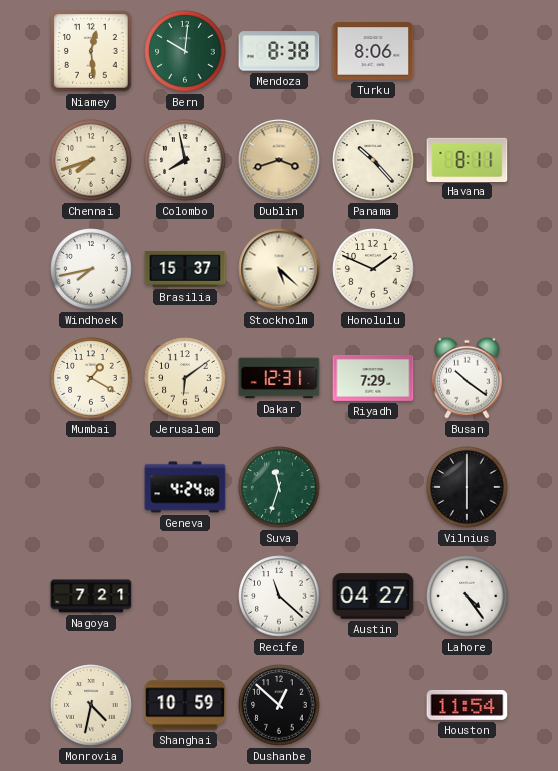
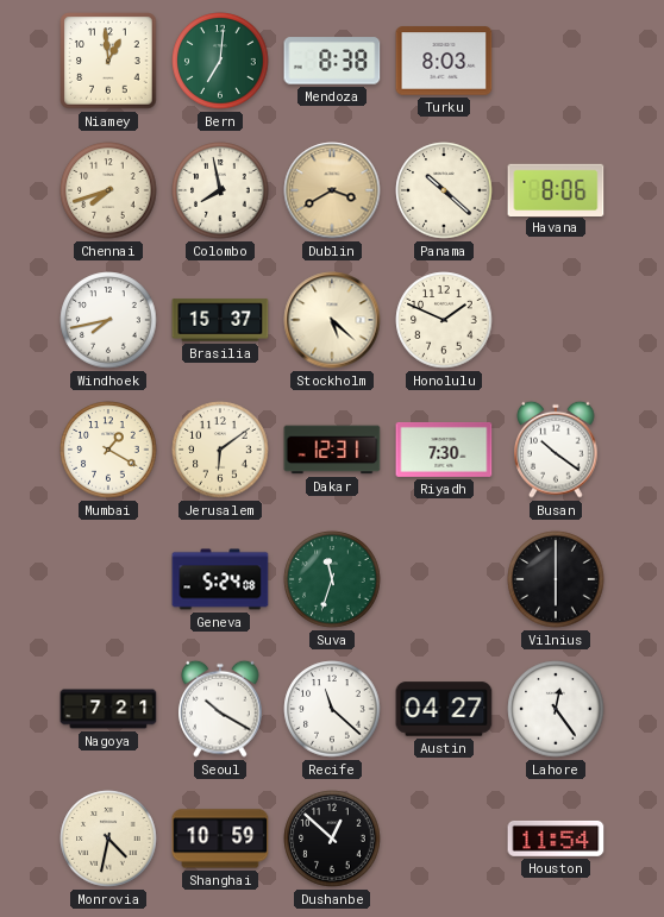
Niamey: 12:29 -> 12:59 (108, 61)
Bern: 10:01 -> 7:01 (220, 61)
Turku: 8:06 -> 8:03 (444, 61)
Dublin: 3:42 -> 3:40 (332, 190)
Panama: 10:23 -> 10:22 (444, 190)
Havana: 8:11 -> 8:06 (556, 189)
Riyadh: 7:29 -> 7:30 (444, 450)
Geneva: 4:24 -> 5:24 (220, 579)
Seoul: none -> 10:20 (220, 709)
Lahore: 4:24 -> 12:24 (556, 709)
